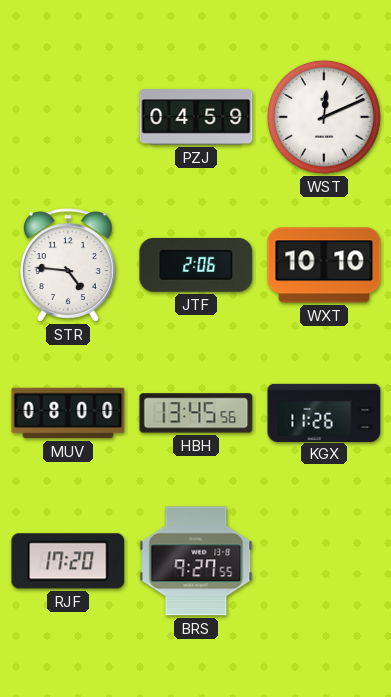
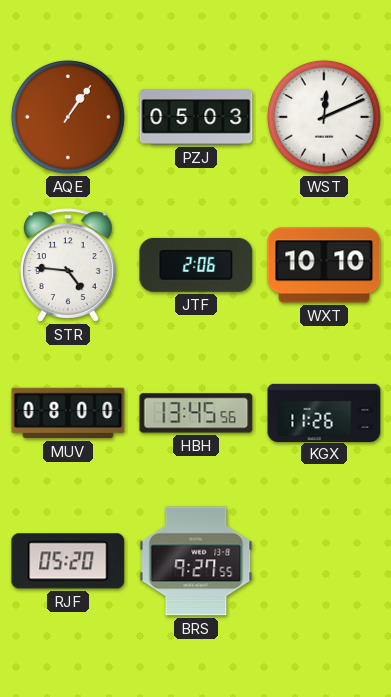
AQE: none -> 1:06 (68, 117)
PZJ: 04:59 -> 05:03 (196, 117)
RJF: 17:20 -> 05:20 (68, 561)
